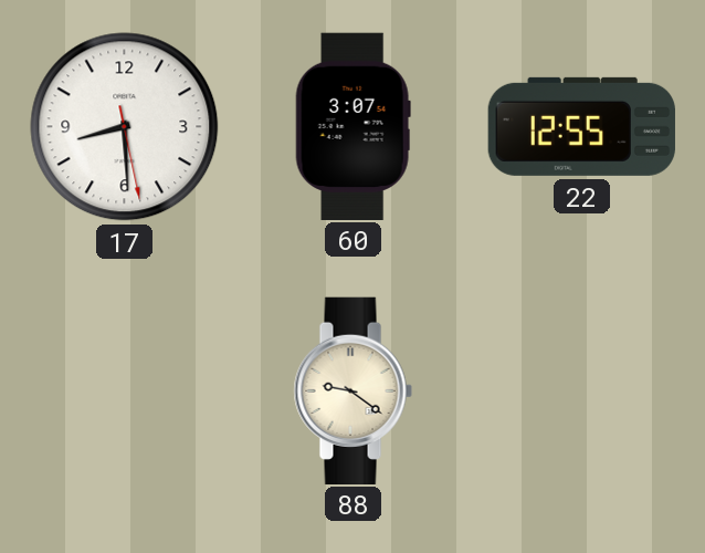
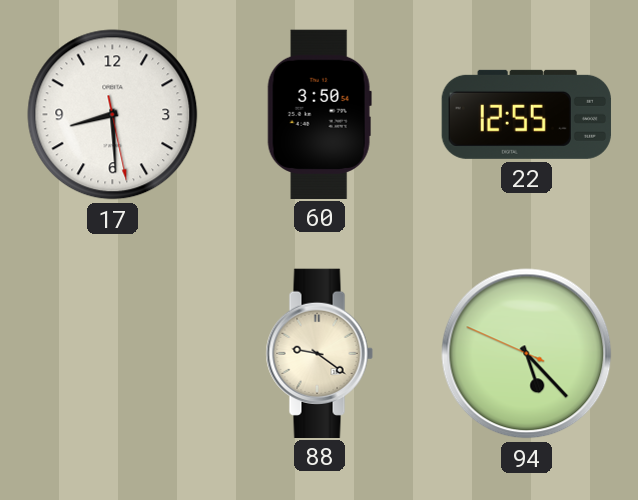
60: 3:07 -> 3:50 (319, 114)
94: none -> 5:22 (527, 354)
